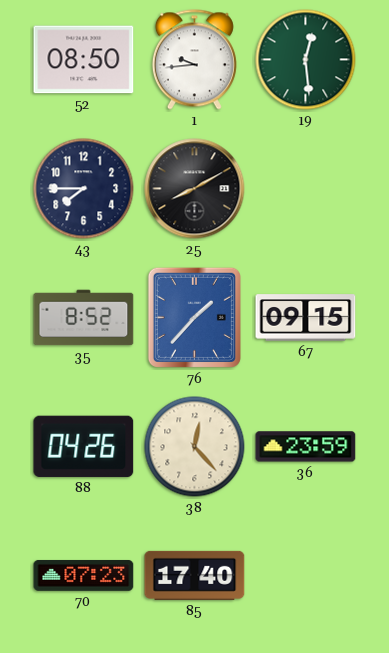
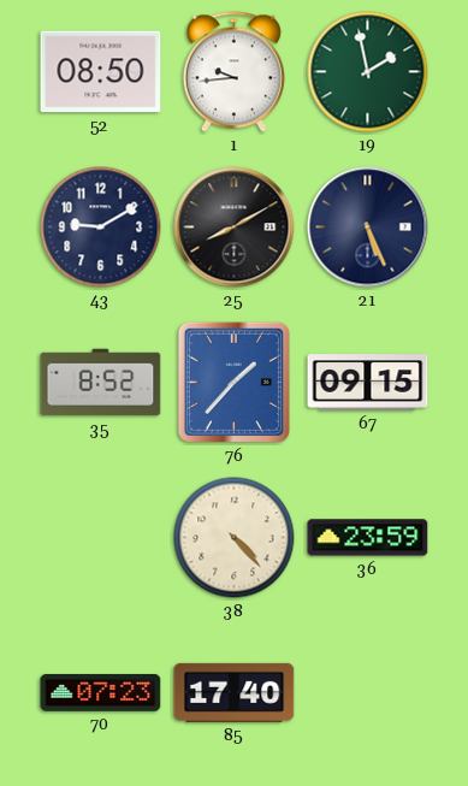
19: 12:29 -> 1:58 (368, 72)
43: 7:45 -> 9:10 (101, 227)
21: none -> 5:26 (368, 227)
88: 04:26 -> none (84, 446)
38: 12:23 -> 4:23 (235, 538)
